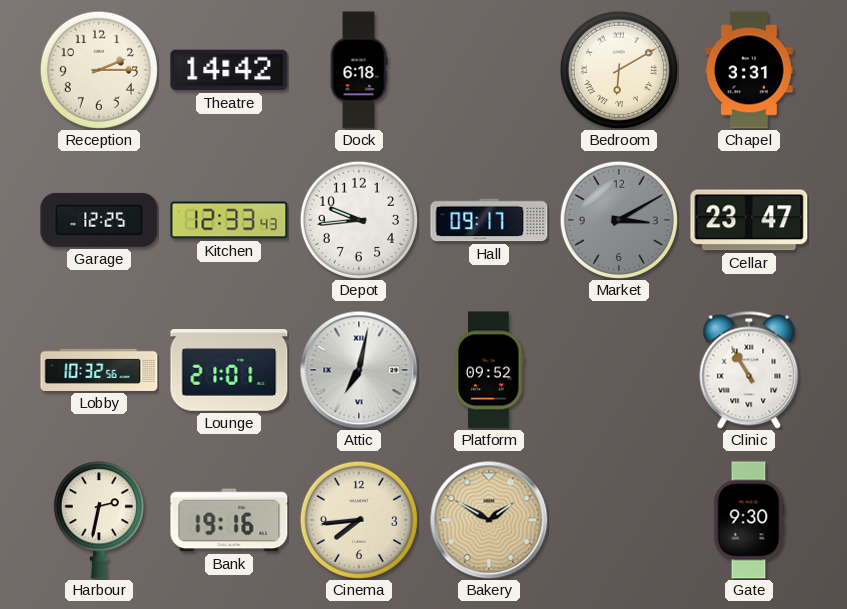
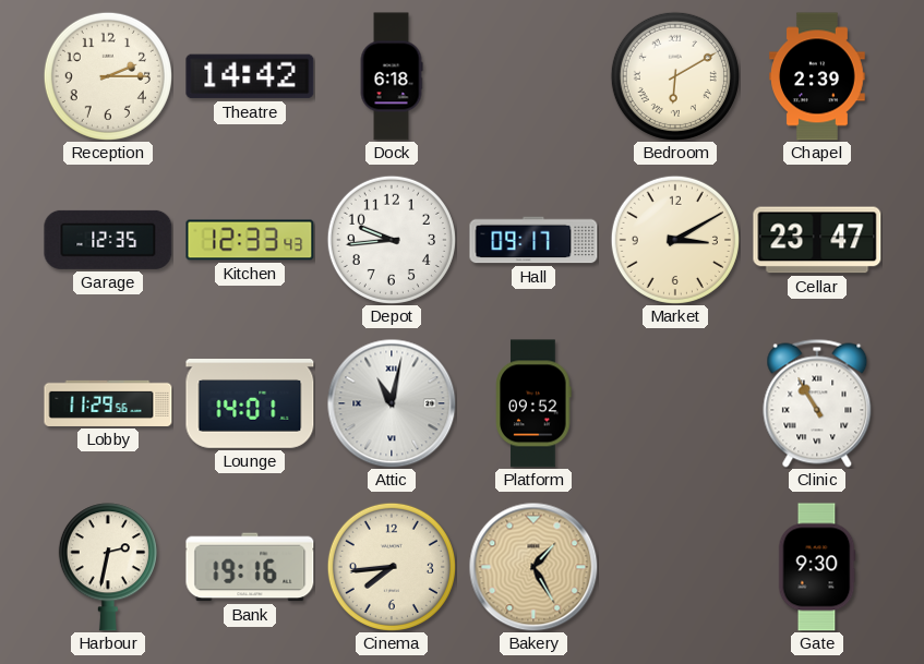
Chapel: 3:31 -> 2:39 (817, 76)
Garage: 12:25 -> 12:35 (108, 240)
Market dial: grey -> cream (675, 240)
Lobby: 10:32 -> 11:29 (108, 403)
Lounge: 21:01 -> 14:01 (250, 405)
Attic: 7:02 -> 11:02 (392, 403)
Bakery: 1:50 -> 1:25 (533, 567)
